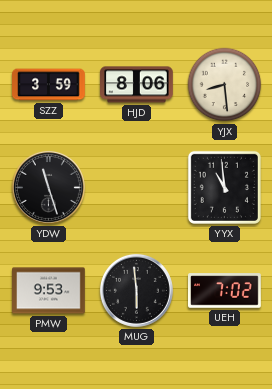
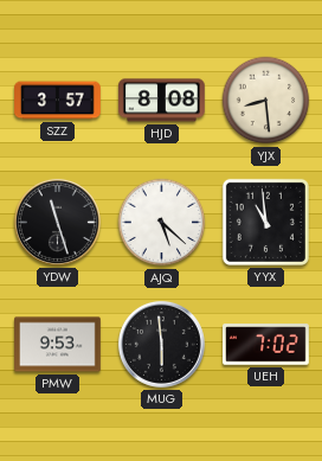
SZZ: 3:59 -> 3:57 (58, 101)
HJD: 8:06 -> 8:08 (162, 101)
AJQ: none -> 5:22 (162, 223)
